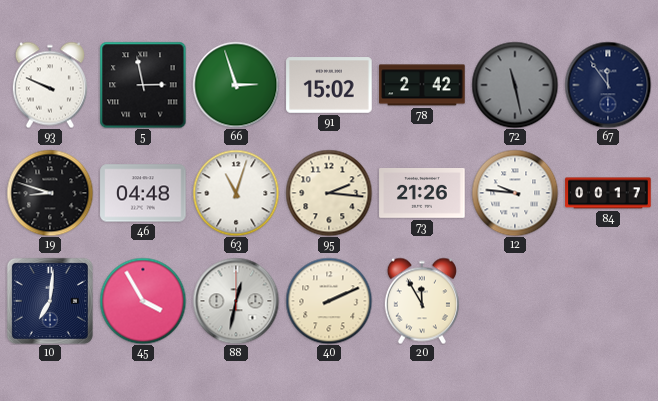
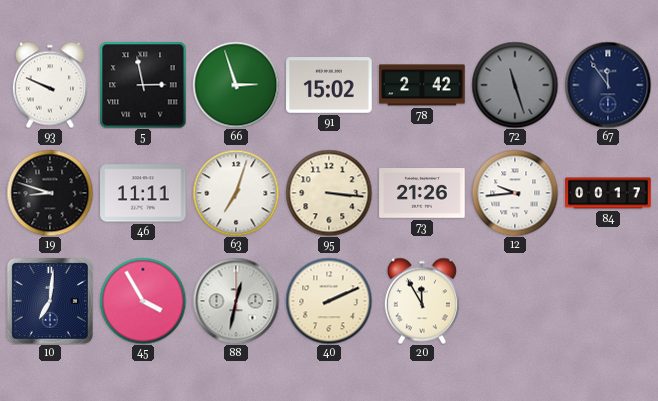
72: 11:28 -> 11:27 (515, 85)
46: 04:48 -> 11:11 (143, 193)
63: 11:03 -> 7:03 (236, 193)
95: 2:16 -> 3:16 (329, 193)
12: 9:46 -> 9:44 (515, 193)
